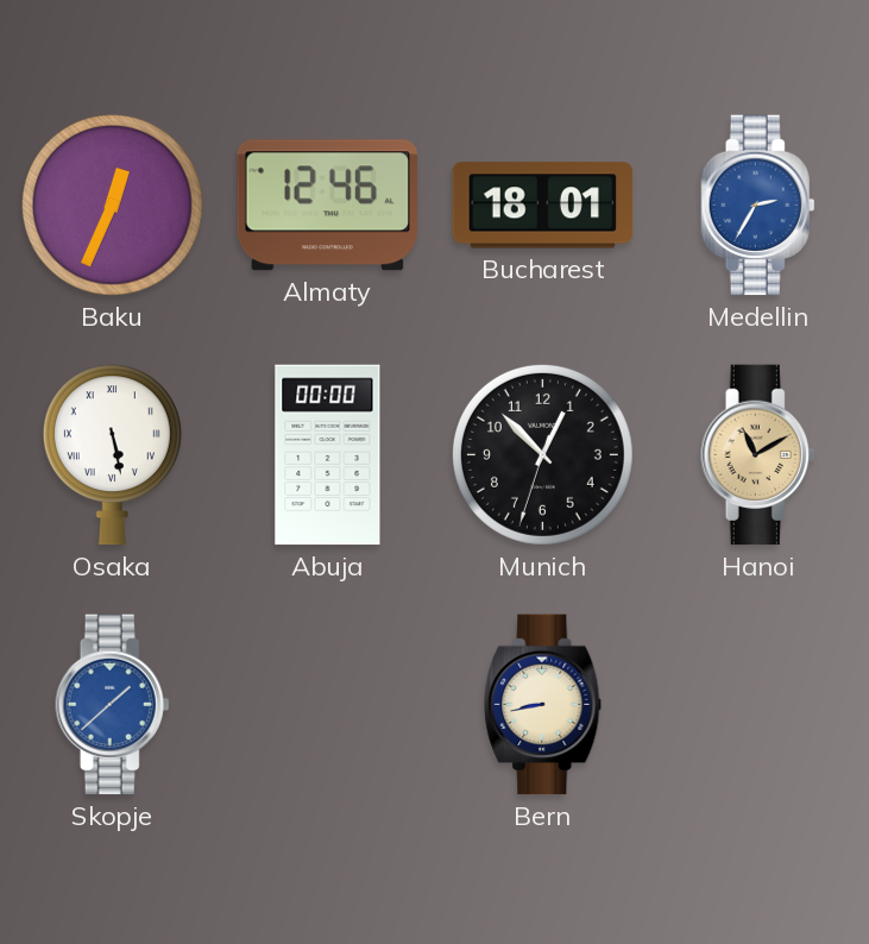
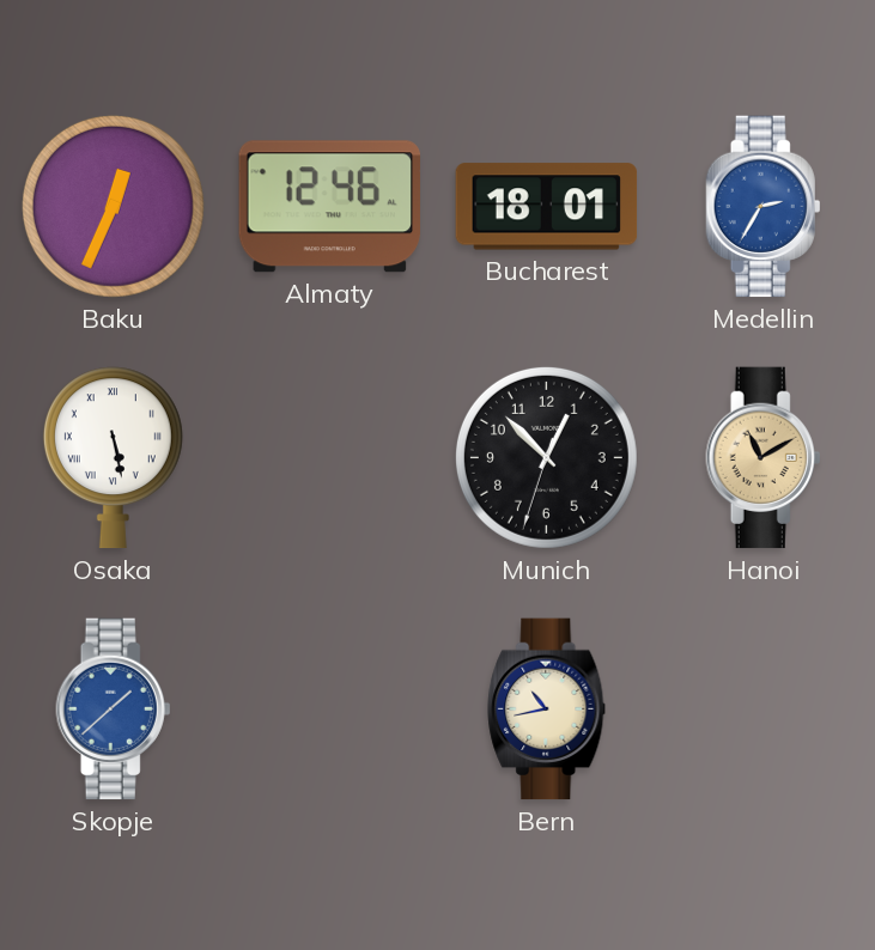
Abuja: 00:00 -> none (328, 455)
Bern: 8:43 -> 10:43 (547, 710)
